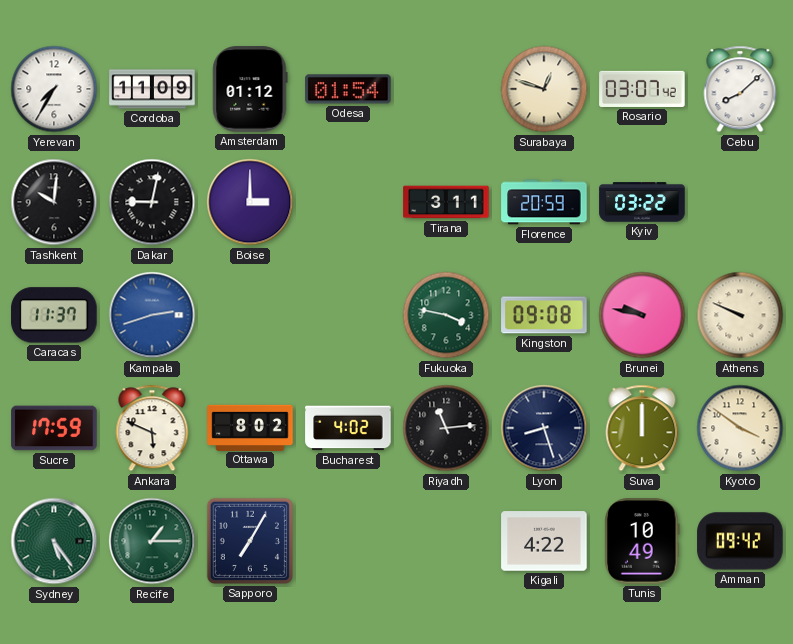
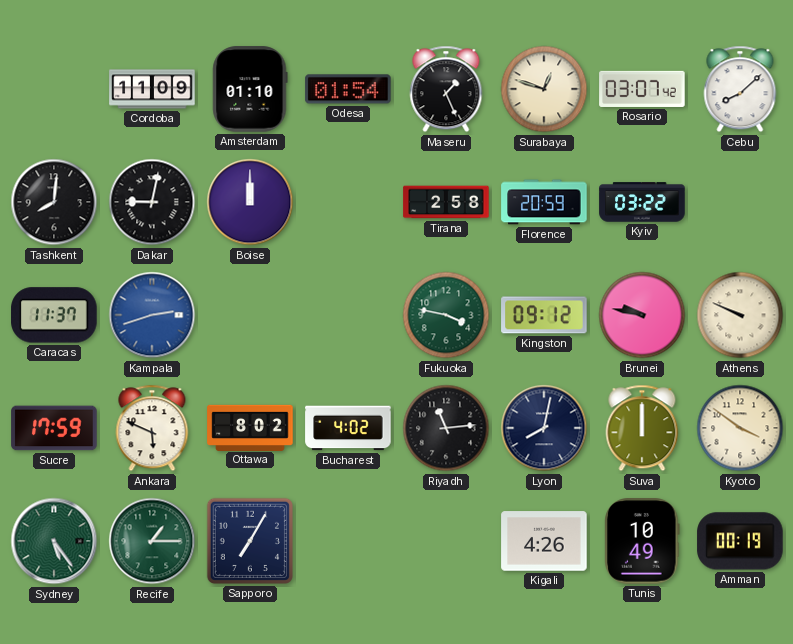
Yerevan: 7:35 -> none (54, 89)
Amsterdam: 01:12 -> 01:10 (250, 89)
Maseru: none -> 1:26 (446, 89)
Tashkent: 10:01 -> 8:01 (54, 202)
Boise: 3:00 -> 12:00 (250, 202)
Tirana: 3:11 -> 2:58 (446, 202)
Kingston: 09:08 -> 09:12 (544, 315)
Lyon: 8:27 -> 8:02 (544, 428)
Kigali: 4:22 -> 4:26 (544, 541)
Amman: 09:42 -> 00:19 (740, 541)
